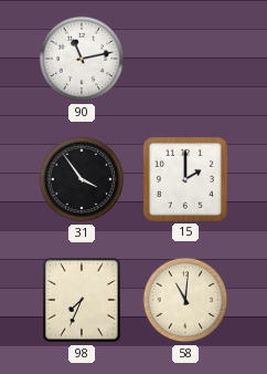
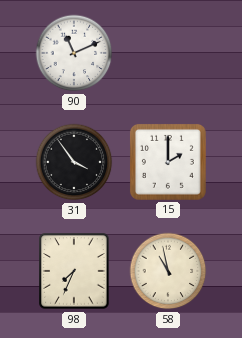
90: 11:13 -> 11:11 (74, 53)
58: 11:01 -> 10:58 (168, 271)
